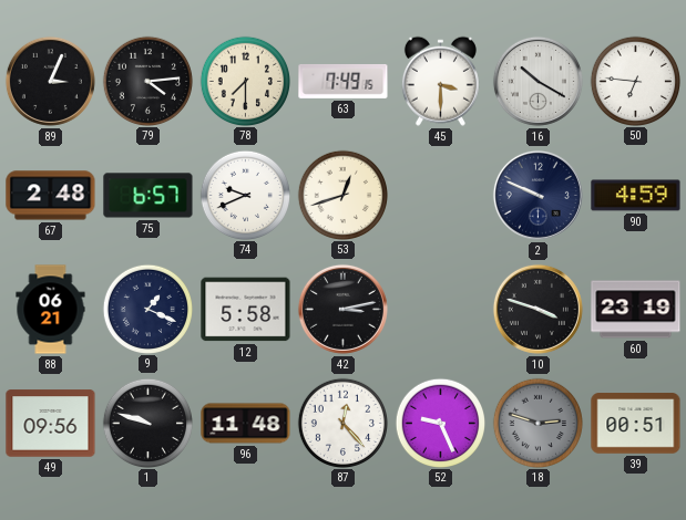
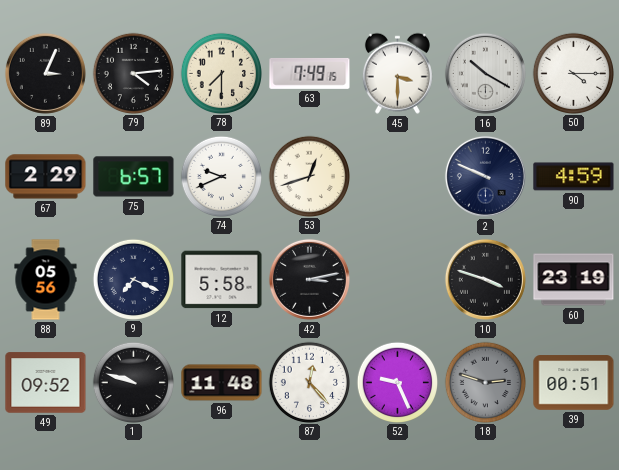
50: 6:46 -> 4:15 (573, 73)
67: 2:48 -> 2:29 (46, 177)
88: 06:21 -> 05:56 (46, 280)
9: 1:19 -> 7:19 (133, 279)
49: 09:56 -> 09:52 (46, 383)
